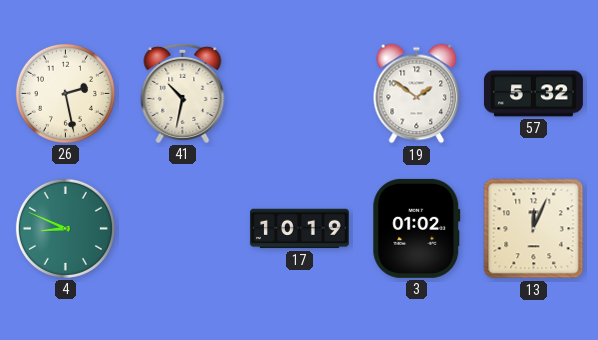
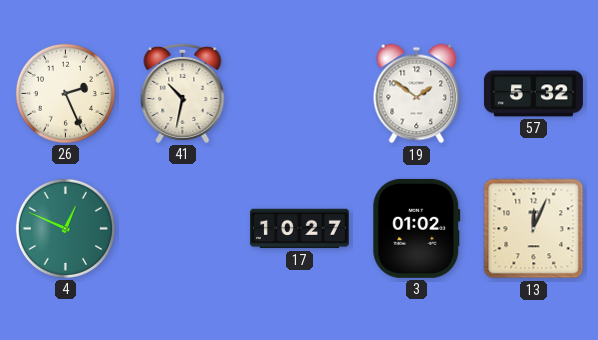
26: 2:28 -> 2:26 (65, 93)
4: 8:49 -> 12:49 (65, 228)
17: 10:19 -> 10:27 (299, 229)
